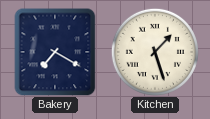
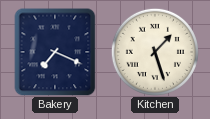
Bakery: 7:20 -> 7:19 (55, 52)
